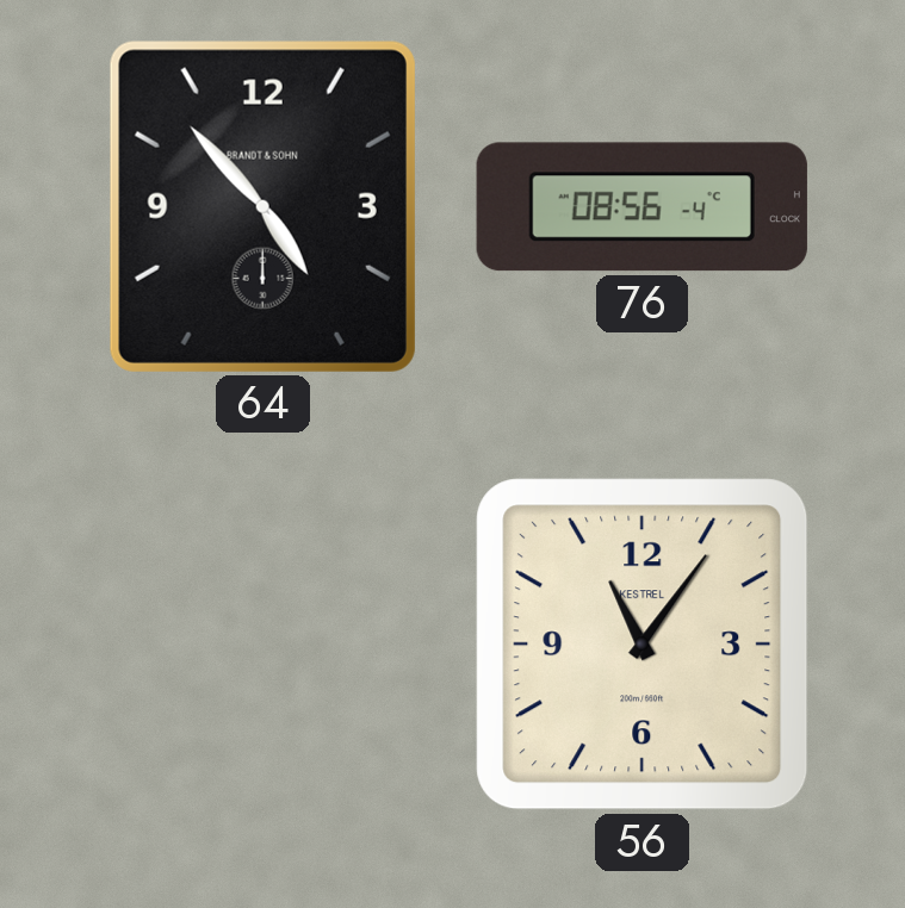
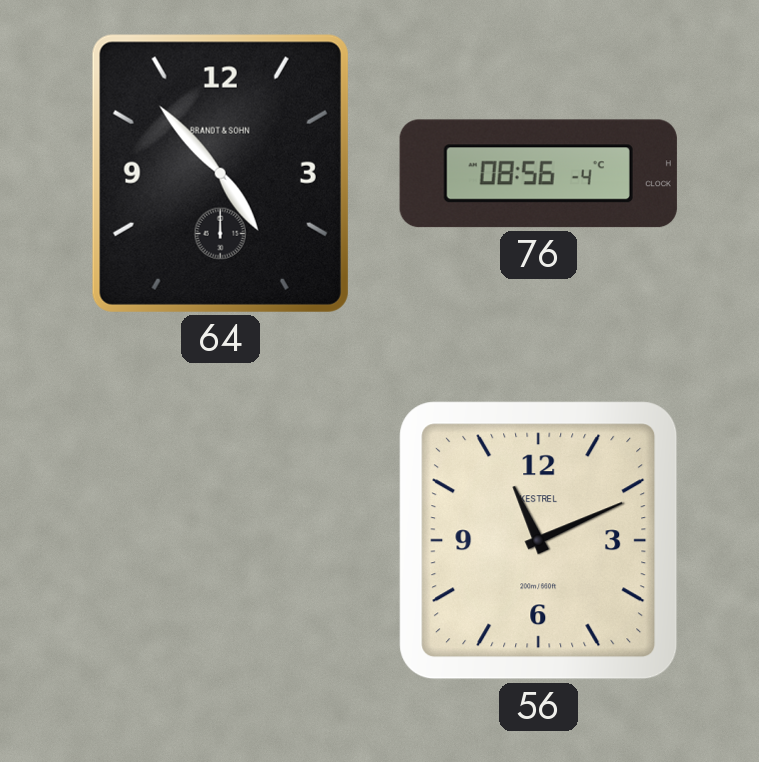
56: 11:06 -> 11:11 (539, 541)
